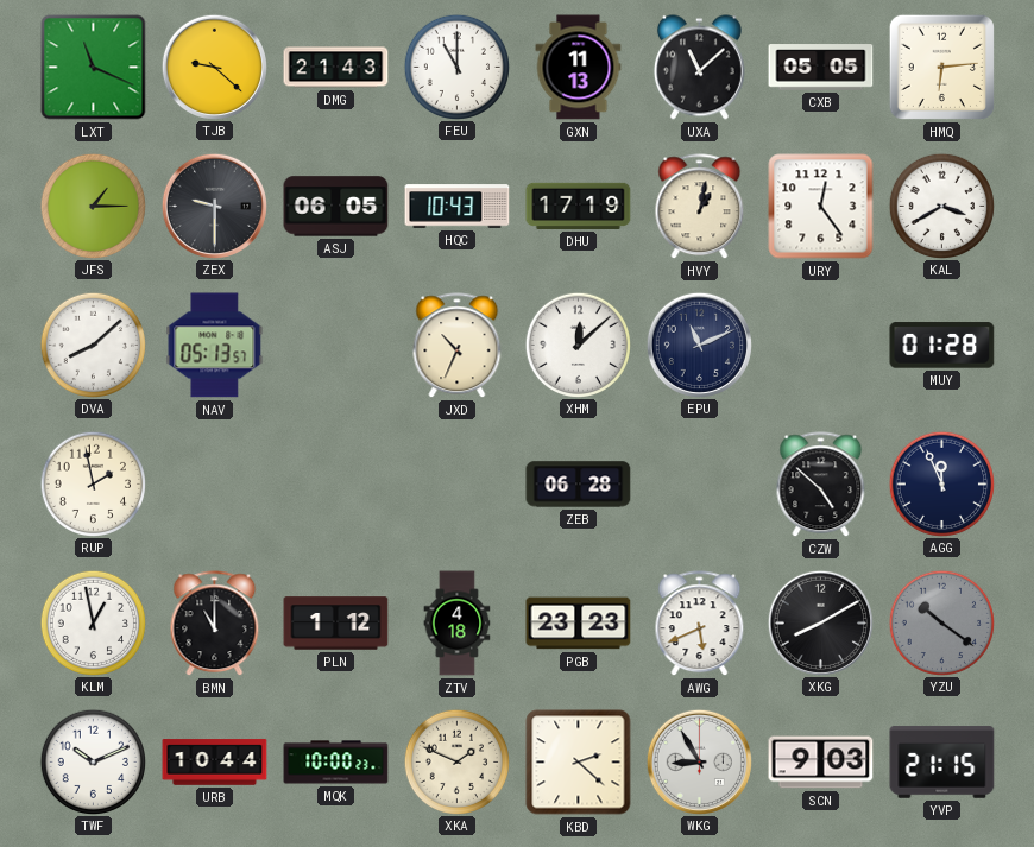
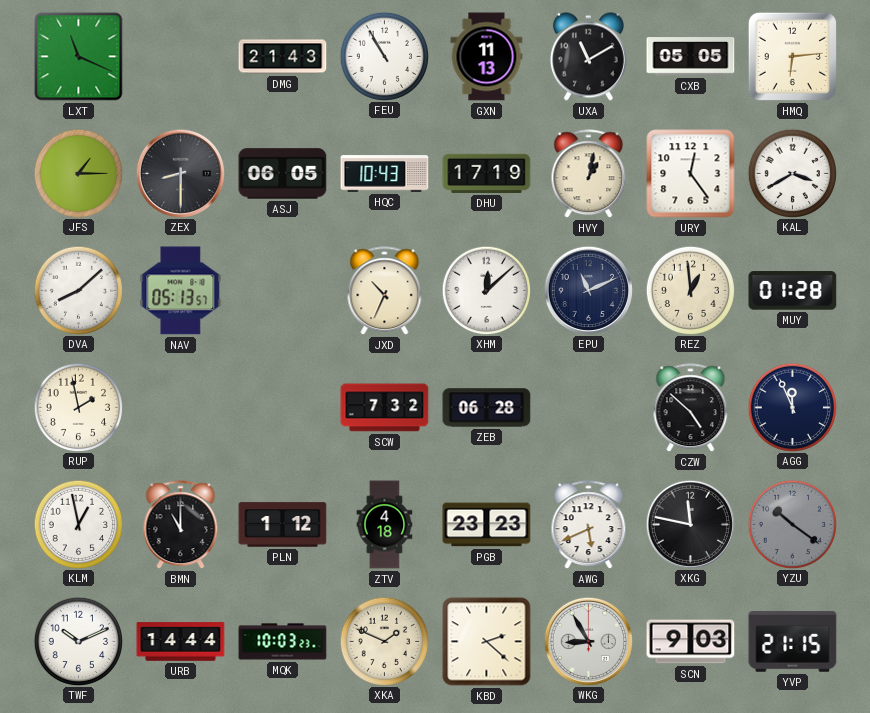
TJB: 9:22 -> none (214, 67)
FEU: 11:00 -> 10:55 (384, 56)
UXA: 11:08 -> 11:10 (588, 57)
ZEX: 9:30 -> 8:30 (180, 173)
REZ: none -> 12:59 (690, 290)
SCW: none -> 7:32 (385, 408)
XKG: 8:10 -> 11:47 (690, 524)
URB: 10:44 -> 14:44 (181, 642)
MQK: 10:00 -> 10:03 (283, 642)
